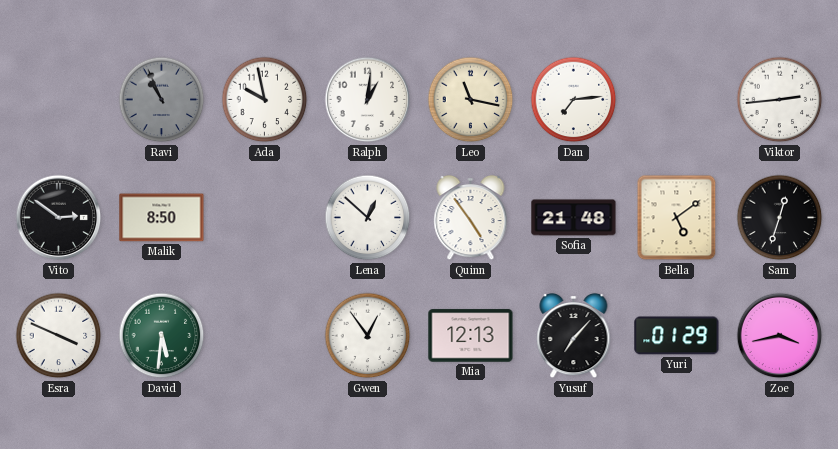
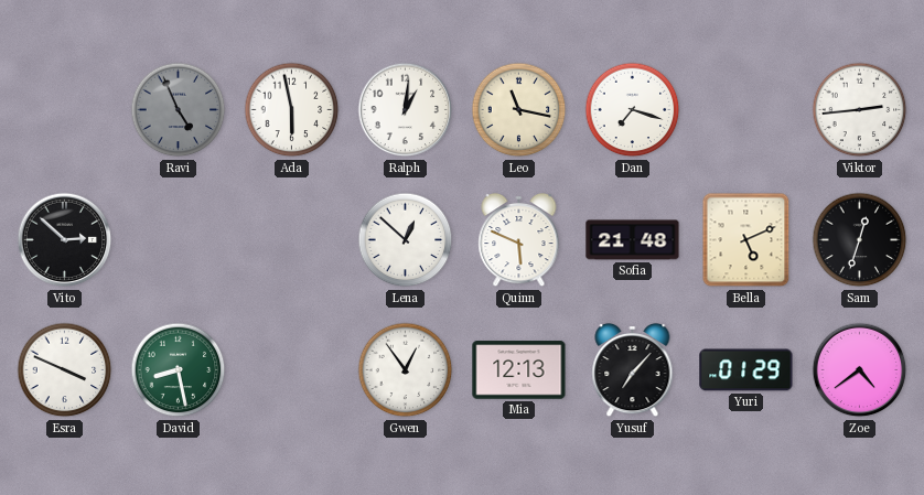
Ravi: 10:56 -> 4:56 (179, 110)
Ada: 9:58 -> 5:58 (292, 110)
Dan: 7:14 -> 7:18 (633, 110)
Vito: 2:51 -> 2:52 (65, 240)
Malik: 8:50 -> none (162, 218)
Quinn: 4:54 -> 5:49 (519, 240)
Bella: 5:09 -> 5:11 (746, 240)
David: 5:31 -> 8:28 (179, 370)
Zoe: 3:43 -> 4:39 (860, 370)
